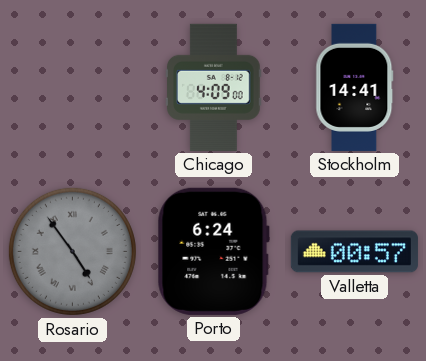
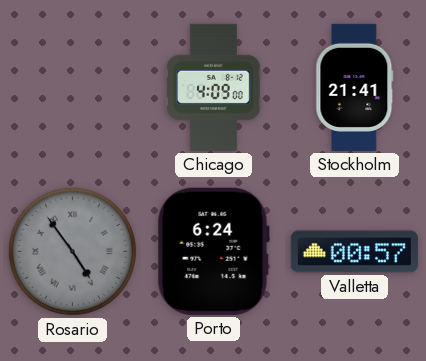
Stockholm: 14:41 -> 21:41 (355, 87)
